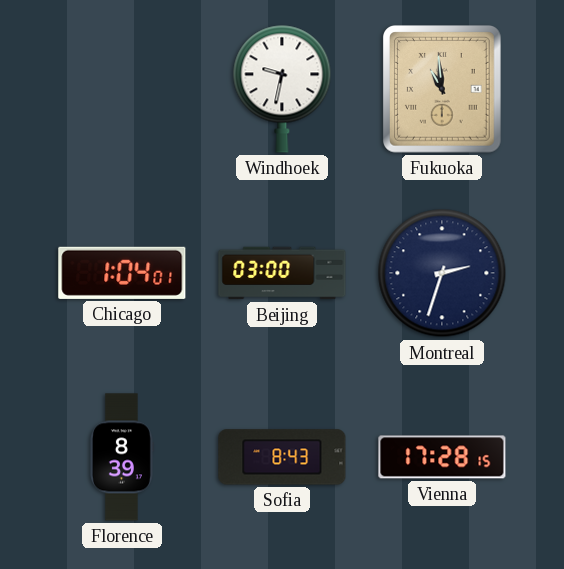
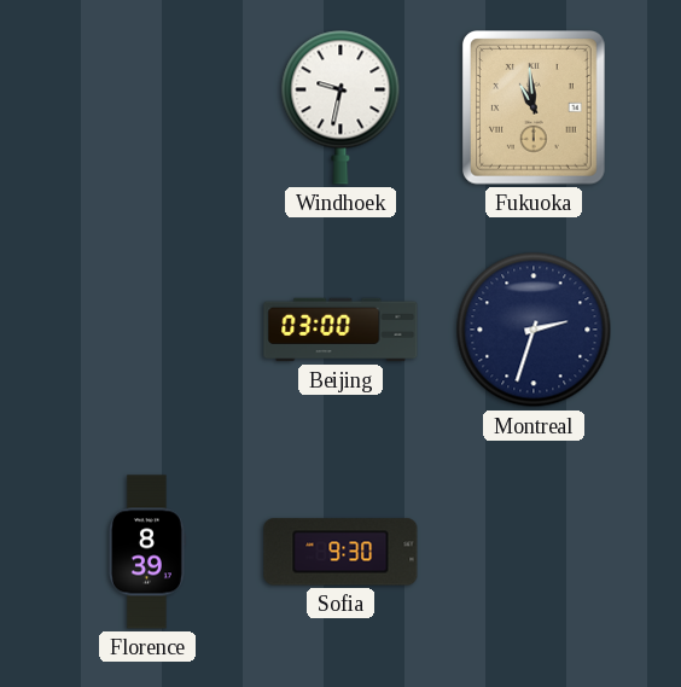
Chicago: 1:04 -> none (122, 273)
Sofia: 8:43 -> 9:30 (340, 552)
Vienna: 17:28 -> none (442, 457)
